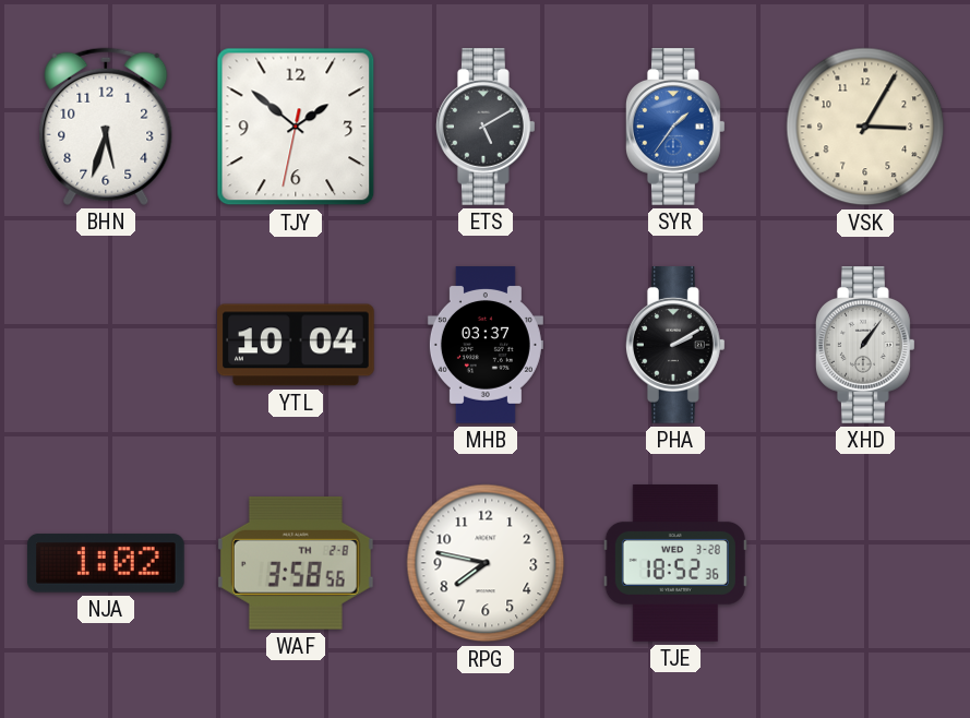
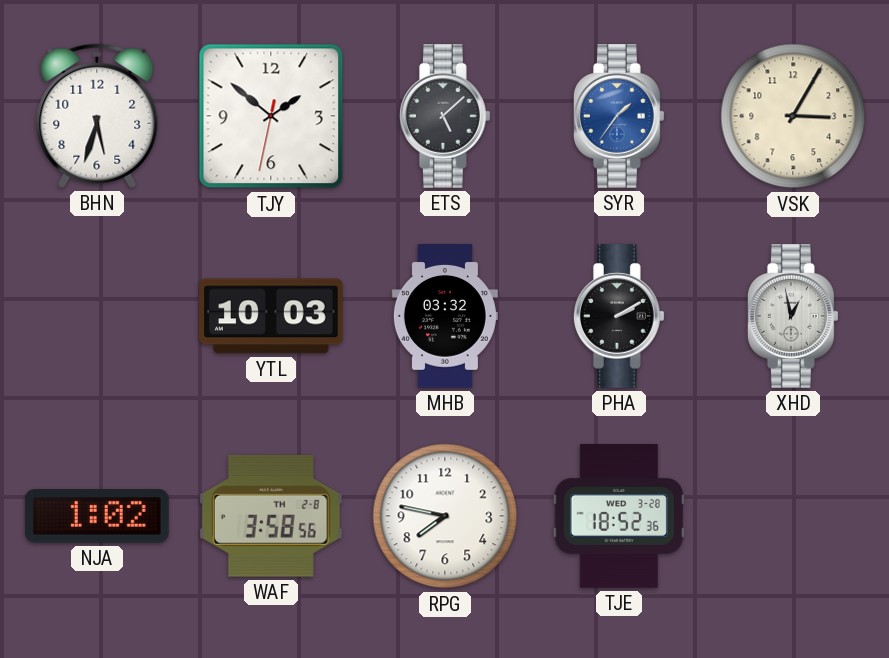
ETS: 5:10 -> 5:08 (446, 117)
YTL: 10:04 -> 10:03 (272, 316)
MHB: 03:37 -> 03:32 (445, 316)
XHD: 1:06 -> 12:58 (794, 317)
